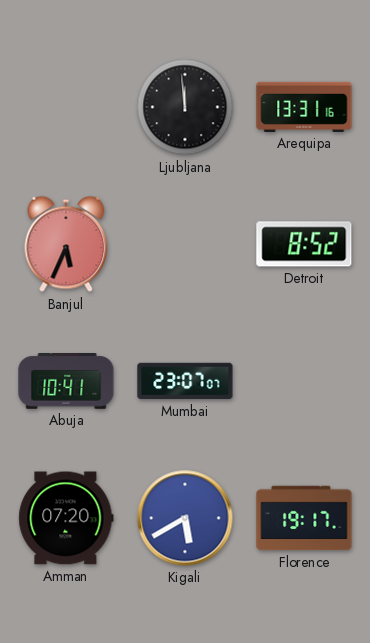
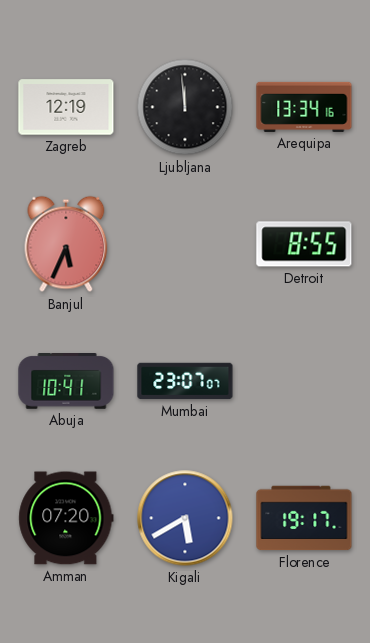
Zagreb: none -> 12:19 (66, 107)
Arequipa: 13:31 -> 13:34 (304, 107)
Detroit: 8:52 -> 8:55 (304, 244)
